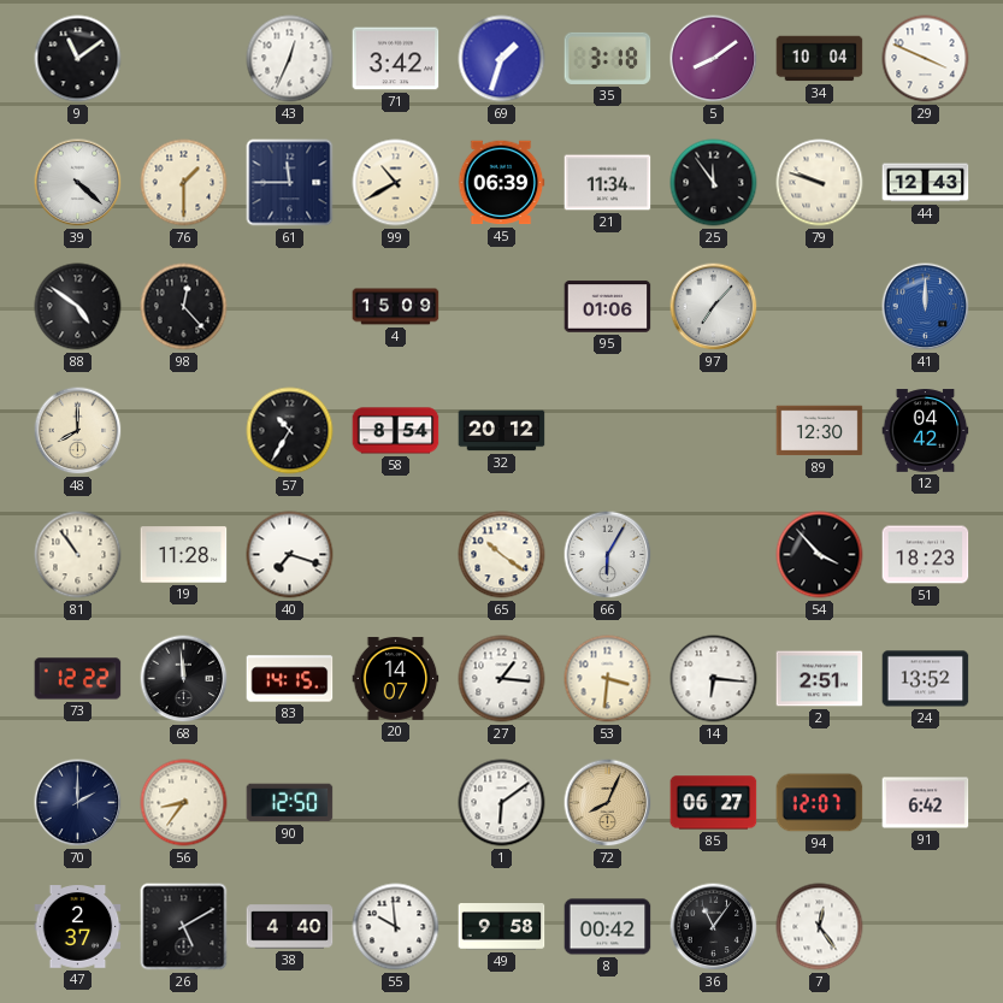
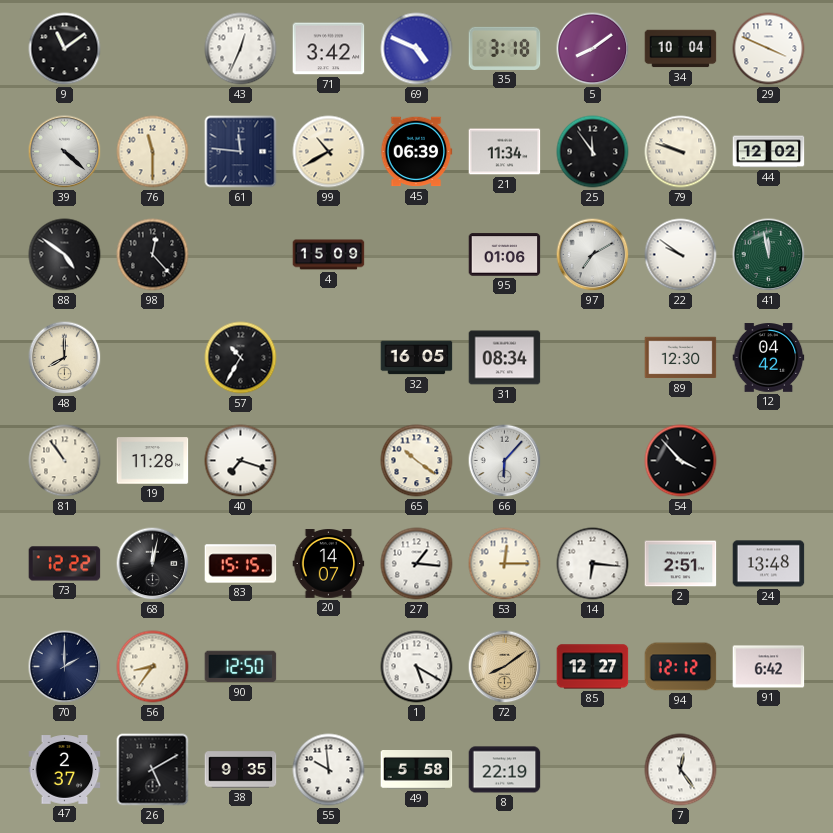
69: 1:33 -> 4:49 (417, 49)
76: 1:30 -> 11:30 (153, 152)
61: 11:45 -> 11:46 (241, 152)
44: 12:43 -> 12:02 (769, 152)
97: 7:07 -> 7:10 (593, 255)
22: none -> 9:51 (681, 255)
41: 12:00 -> 11:58 (769, 255)
41 dial: blue -> green (769, 255)
58: 8:54 -> none (396, 431)
32: 20:12 -> 16:05 (417, 358)
31: none -> 08:34 (505, 358)
66: 6:05 -> 6:07 (505, 461)
51: 18:23 -> none (926, 555)
68: 11:59 -> 12:02 (153, 564)
83: 14:15 -> 15:15 (241, 564)
53: 3:31 -> 12:15 (505, 564)
24: 13:52 -> 13:48 (769, 564)
1: 6:09 -> 5:20 (417, 667)
72: 8:04 -> 8:09 (505, 667)
85: 06:27 -> 12:27 (593, 667)
94: 12:07 -> 12:12 (681, 667)
38: 4:40 -> 9:35 (241, 770)
49: 9:58 -> 5:58 (417, 770)
8: 00:42 -> 22:19 (505, 770)
36: 11:06 -> none (714, 927)
